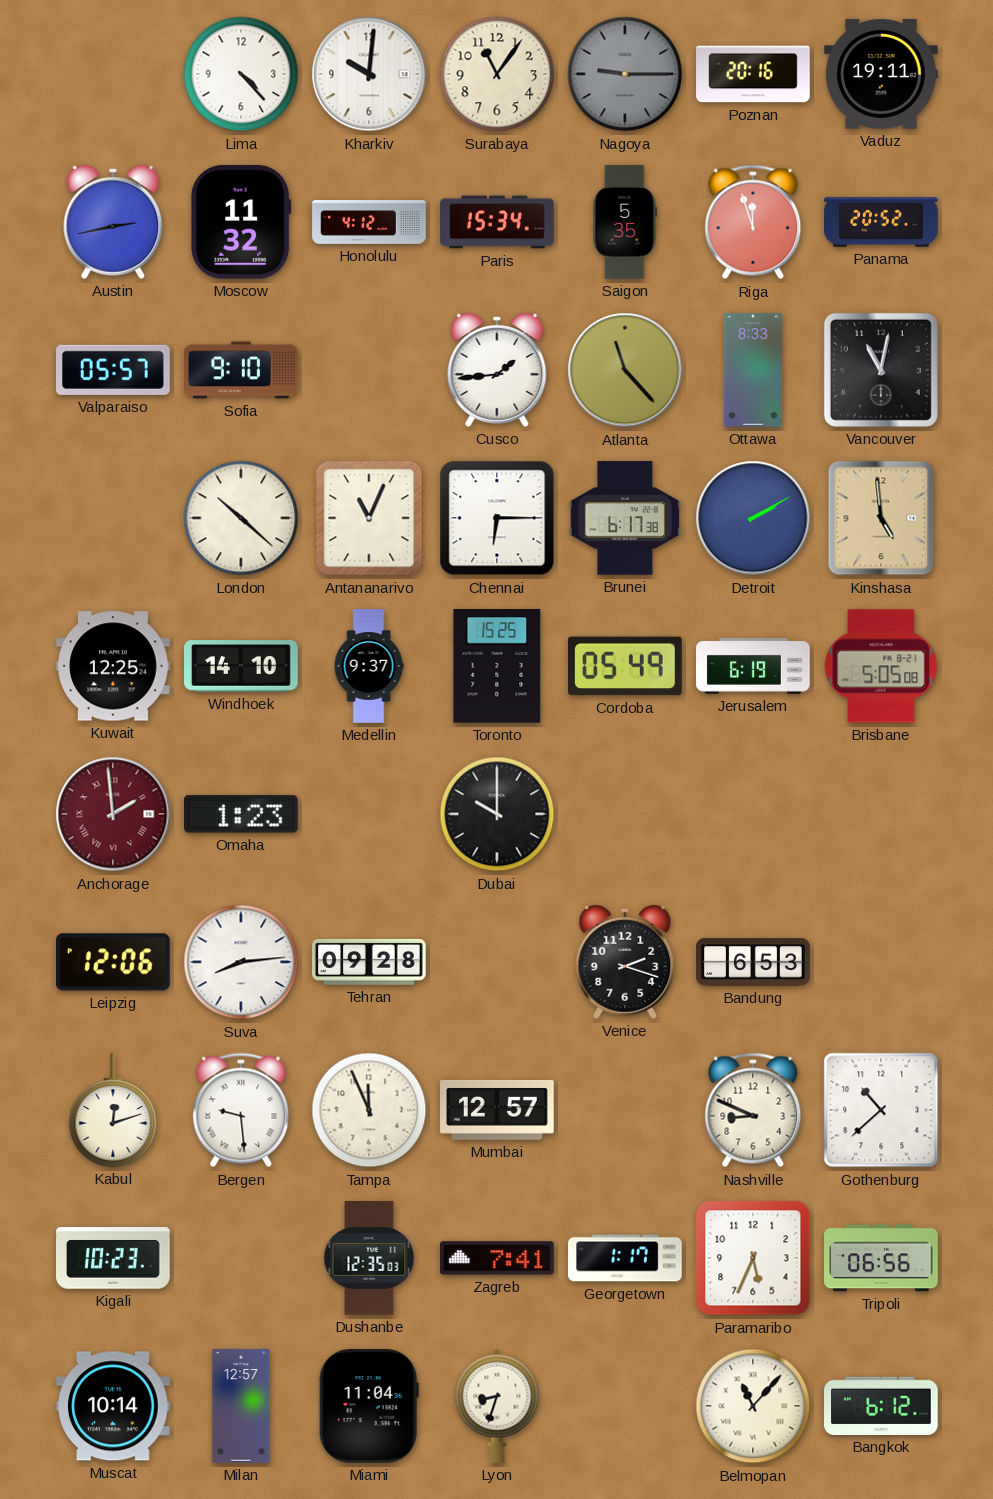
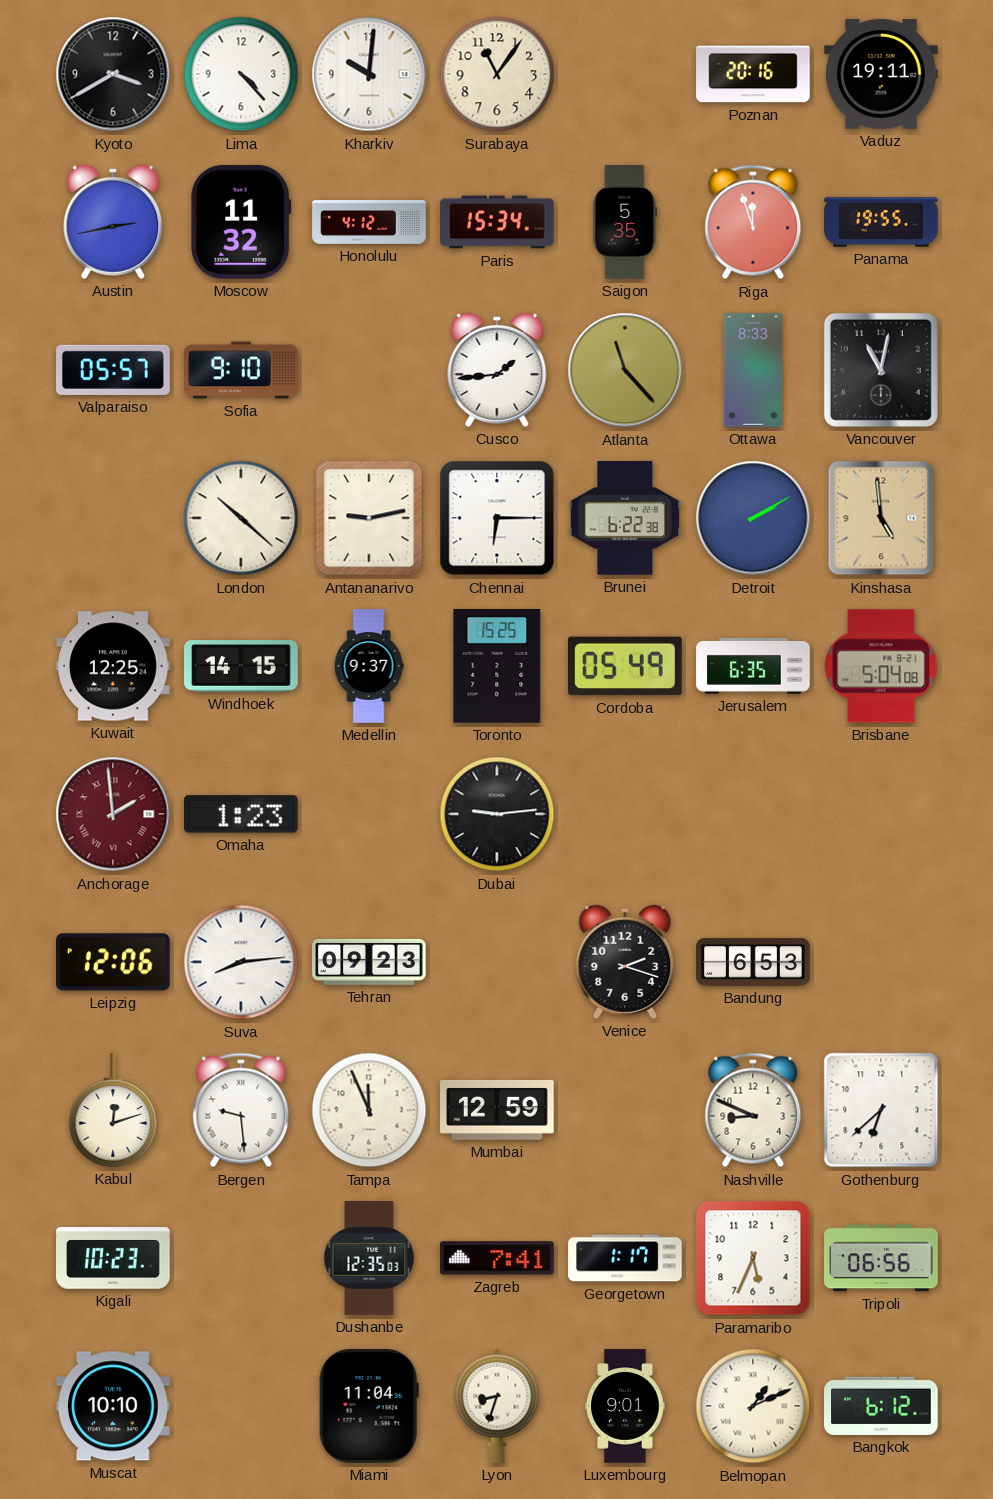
Kyoto: none -> 3:40 (113, 74)
Nagoya: 9:15 -> none (625, 74)
Panama: 20:52 -> 19:55 (881, 222)
Antananarivo: 11:04 -> 9:13 (369, 518)
Brunei: 6:17 -> 6:22 (625, 518)
Windhoek: 14:10 -> 14:15 (241, 666)
Jerusalem: 6:19 -> 6:35 (753, 666)
Brisbane: 5:05 -> 5:04 (881, 666)
Dubai: 10:00 -> 9:14 (497, 814)
Tehran: 09:28 -> 09:23 (369, 962)
Mumbai: 12:57 -> 12:59 (497, 1110)
Gothenburg: 10:38 -> 6:38 (881, 1110)
Muscat: 10:14 -> 10:10 (114, 1406)
Milan: 12:57 -> none (241, 1406)
Luxembourg: none -> 9:01 (625, 1406)
Belmopan: 11:07 -> 1:11 (753, 1406)
